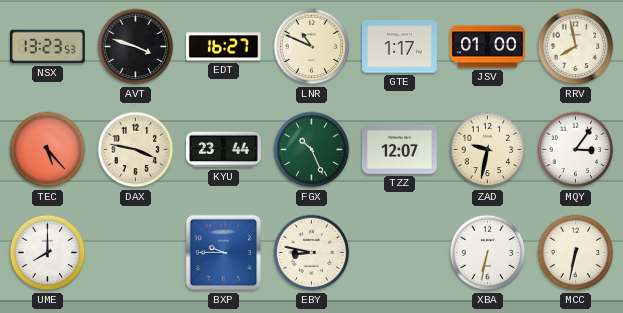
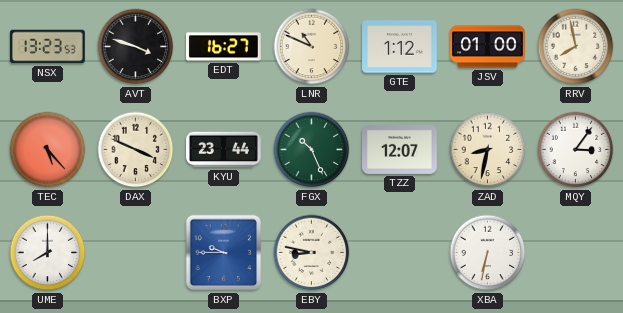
GTE: 1:17 -> 1:12 (400, 47)
DAX: 3:47 -> 3:49 (136, 150)
ZAD: 9:32 -> 8:32 (488, 150)
MCC: 6:32 -> none (576, 253)
